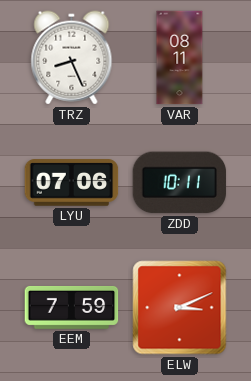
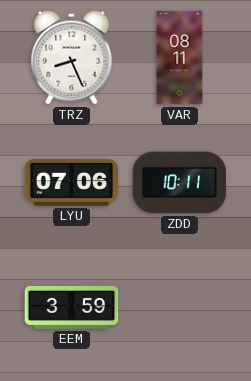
EEM: 7:59 -> 3:59 (72, 307)
ELW: 3:11 -> none (180, 308)
